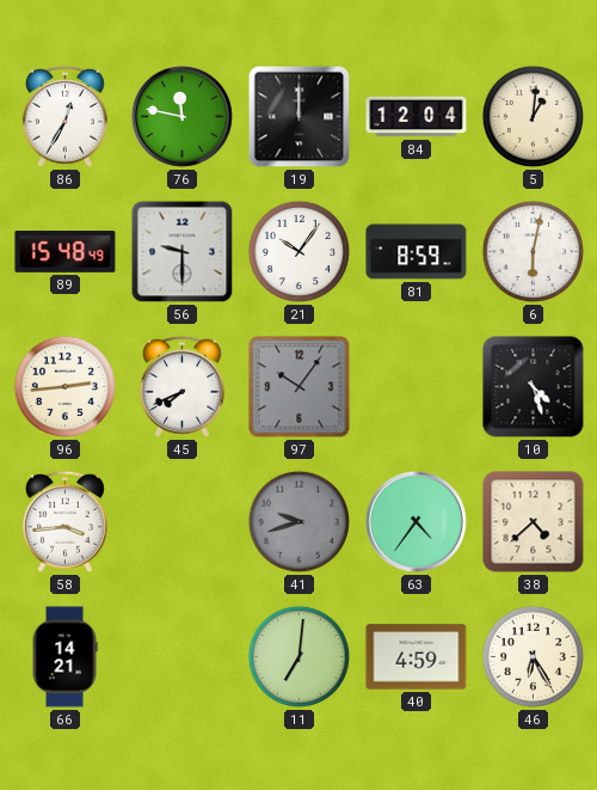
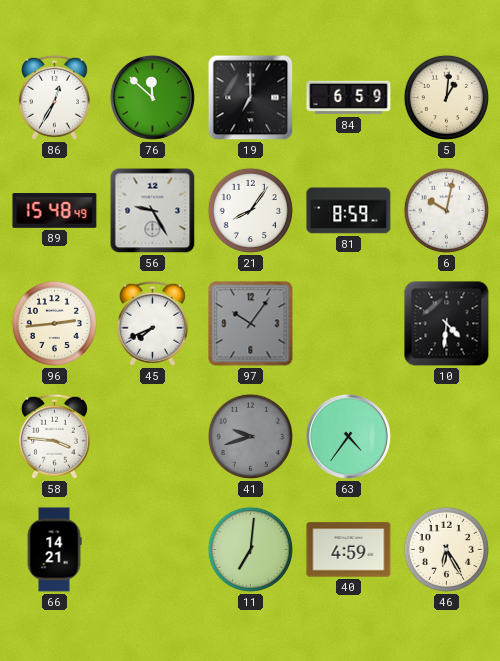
76: 11:47 -> 11:52 (152, 97)
19: 12:00 -> 7:00 (251, 98)
84: 12:04 -> 6:59 (349, 98)
56: 9:30 -> 9:25 (153, 211)
21: 10:06 -> 8:06 (250, 210)
6: 6:02 -> 10:02 (446, 210)
10: 4:27 -> 4:31 (447, 324)
58: 3:44 -> 3:46 (54, 436)
38: 4:38 -> none (534, 522)
